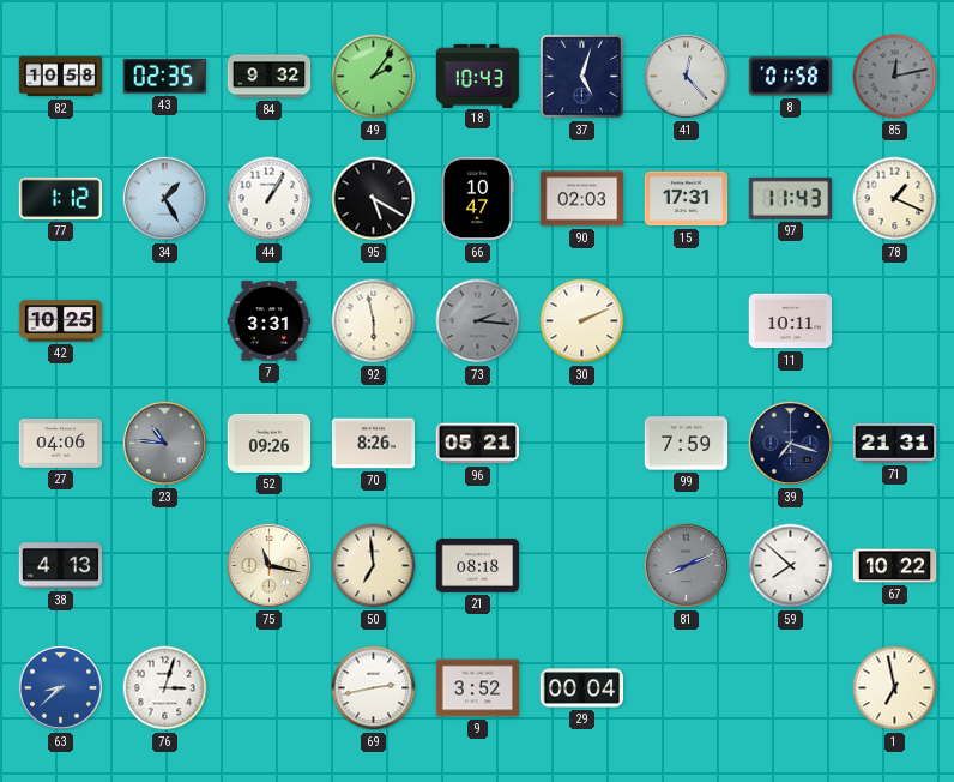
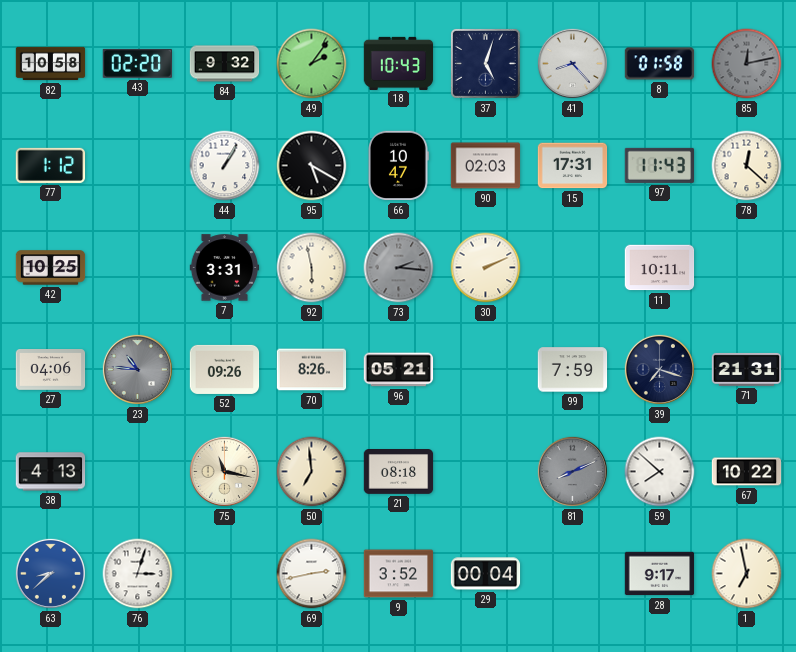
43: 02:35 -> 02:20 (137, 63)
41: 12:23 -> 8:23 (572, 63)
34: 1:25 -> none (164, 198)
78: 1:19 -> 12:22 (747, 166)
28: none -> 9:17 (660, 574)
